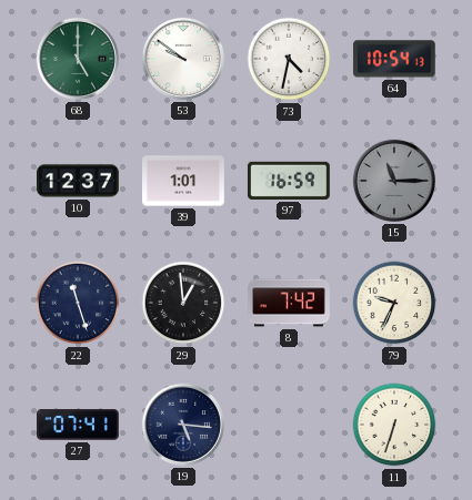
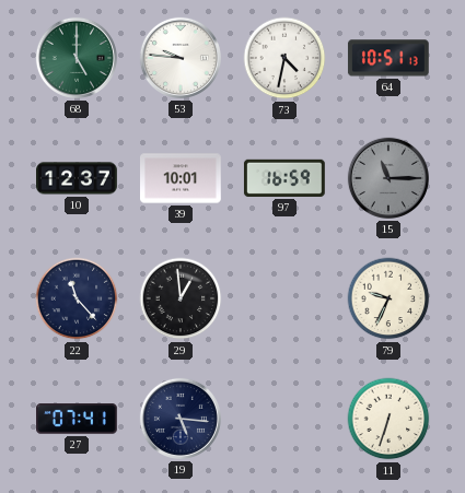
53: 9:51 -> 9:46 (181, 58)
64: 10:54 -> 10:51 (388, 58)
39: 1:01 -> 10:01 (182, 178)
22: 11:27 -> 11:23 (77, 298)
8: 7:42 -> none (289, 303)
